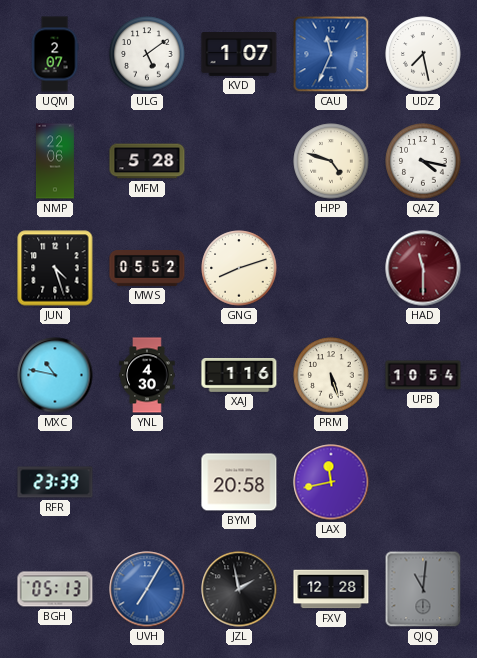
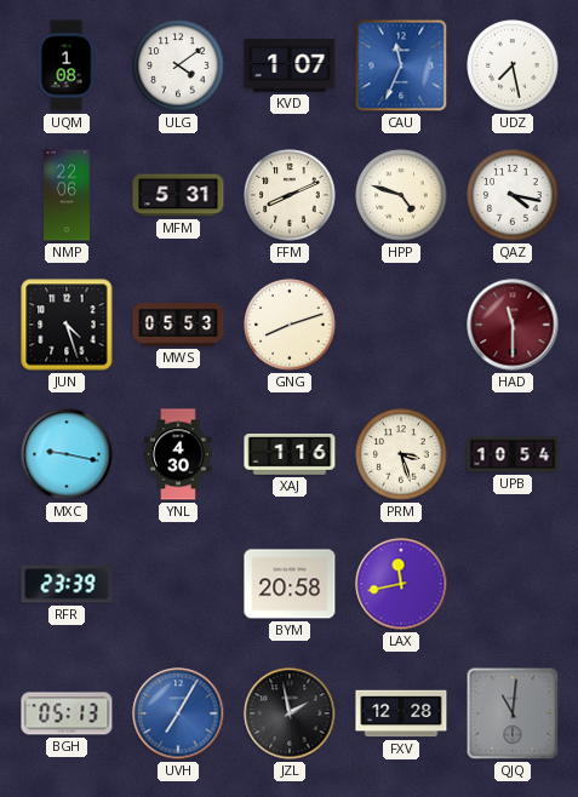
UQM: 2:07 -> 1:08 (67, 65)
ULG: 5:09 -> 4:09 (178, 65)
MFM: 5:28 -> 5:31 (178, 195)
FFM: none -> 8:11 (290, 195)
MWS: 05:52 -> 05:53 (178, 326)
MXC: 10:47 -> 9:17 (67, 454)
PRM: 5:27 -> 3:27 (401, 454)
